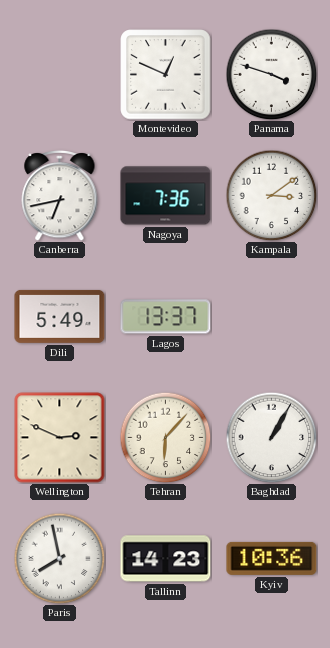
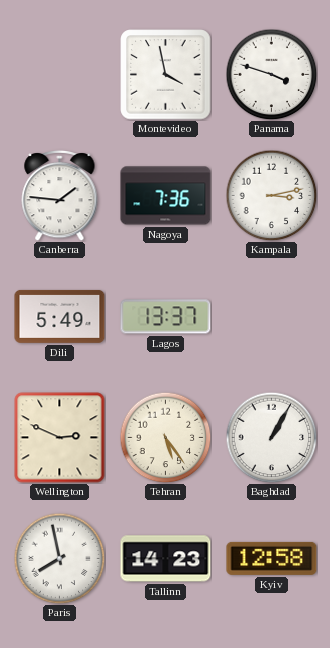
Montevideo: 12:49 -> 3:58 (166, 75)
Canberra: 6:43 -> 1:46 (60, 195)
Kampala: 3:09 -> 3:13 (271, 195)
Tehran: 6:07 -> 5:24 (165, 437)
Kyiv: 10:36 -> 12:58 (272, 558)
